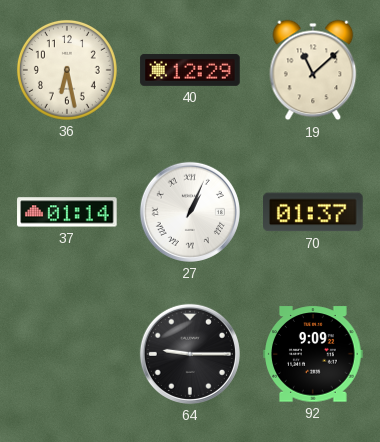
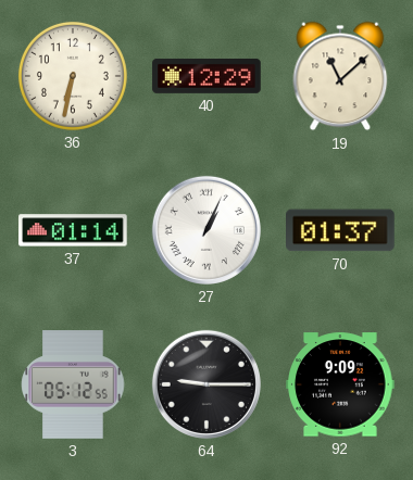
36: 6:28 -> 6:32 (73, 76)
3: none -> 05:12 (73, 384)
